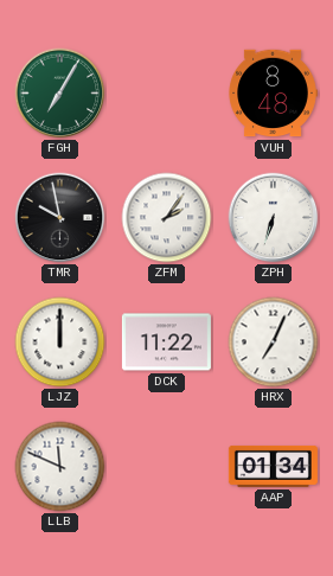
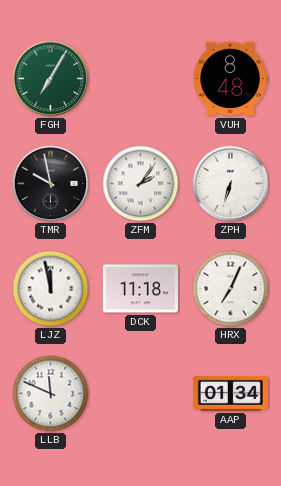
LJZ: 12:00 -> 11:58 (51, 289)
DCK: 11:22 -> 11:18 (140, 289)
